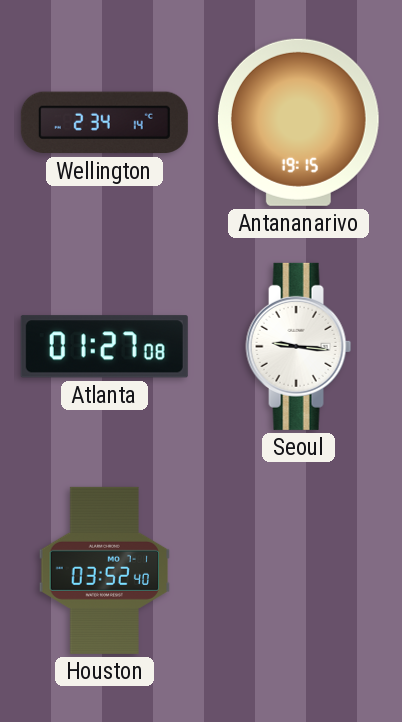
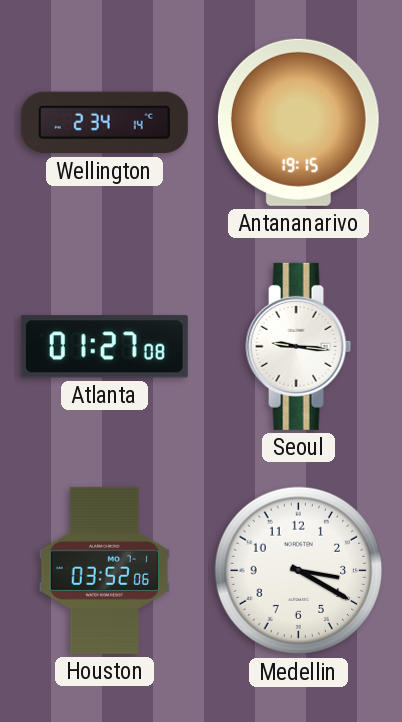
Houston: 03:52:40 -> 03:52:06 (105, 570)
Medellin: none -> 3:20 (299, 571)
